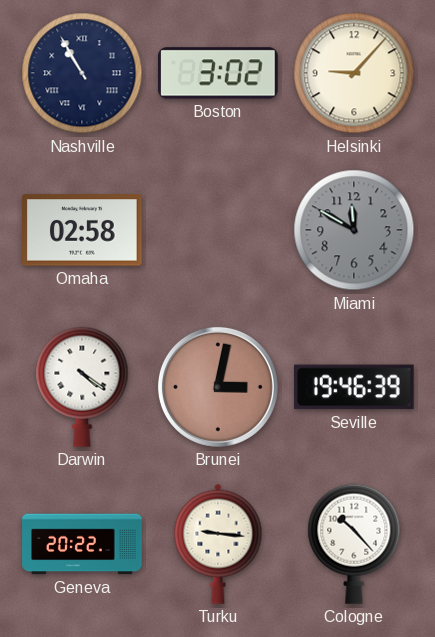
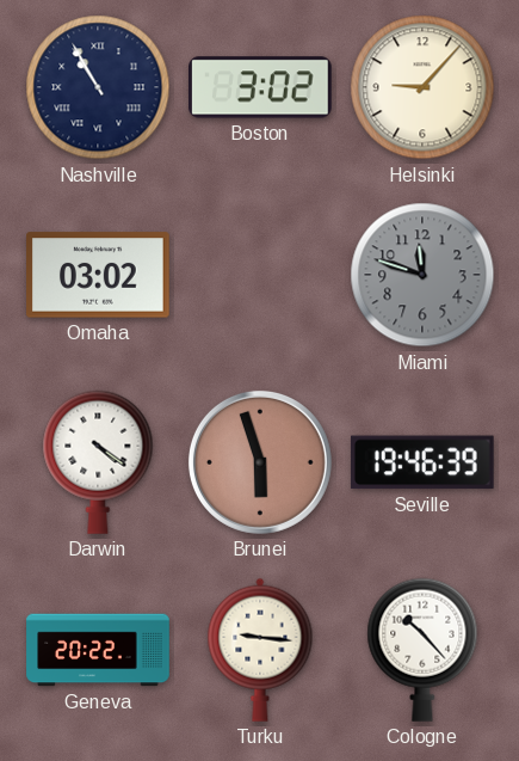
Omaha: 02:58 -> 03:02 (99, 275)
Miami: 11:50 -> 11:48 (422, 275)
Brunei: 3:02 -> 5:57 (260, 462)
